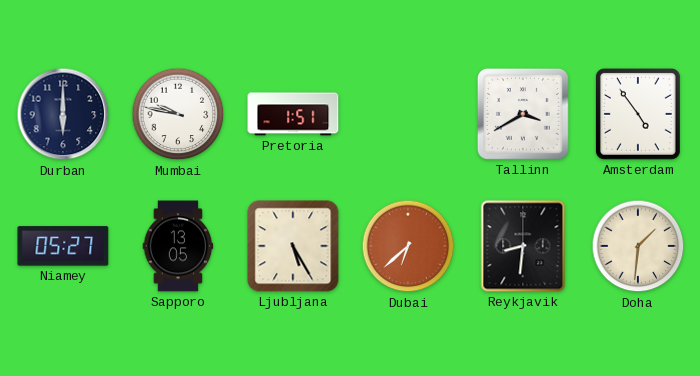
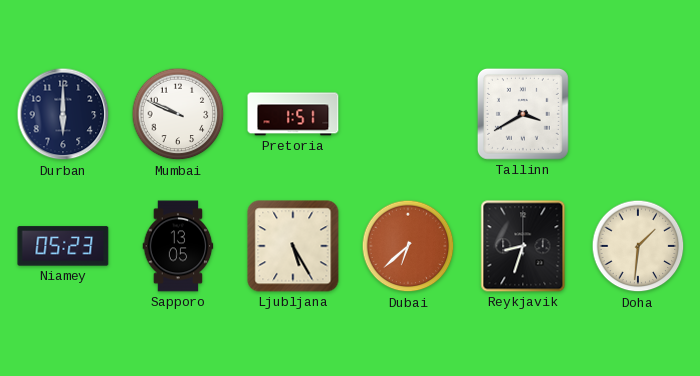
Mumbai: 9:47 -> 9:49 (178, 114)
Amsterdam: 4:54 -> none (638, 115)
Niamey: 05:27 -> 05:23 (63, 246)
Reykjavik: 8:31 -> 8:33 (523, 246)
